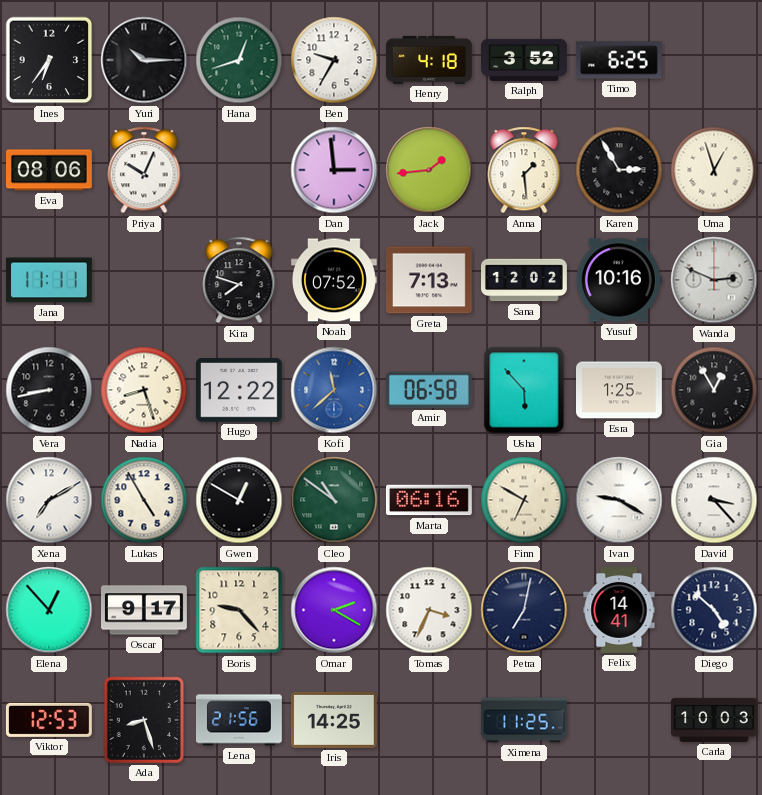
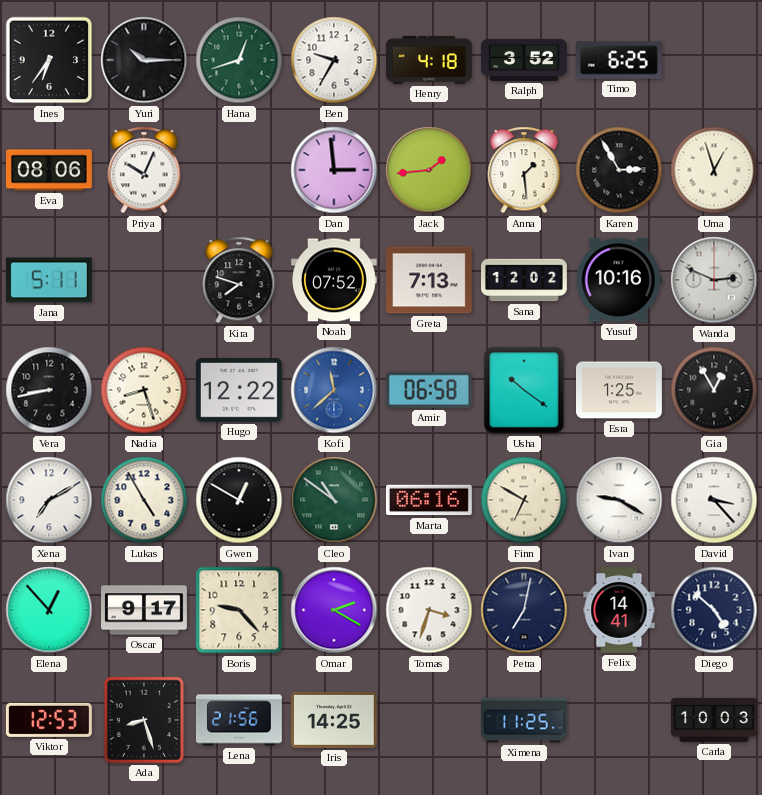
Jana: 11:11 -> 5:11 (49, 280)
Usha: 5:53 -> 10:21 (524, 390)
Tomas: 3:34 -> 3:33 (429, 610)
